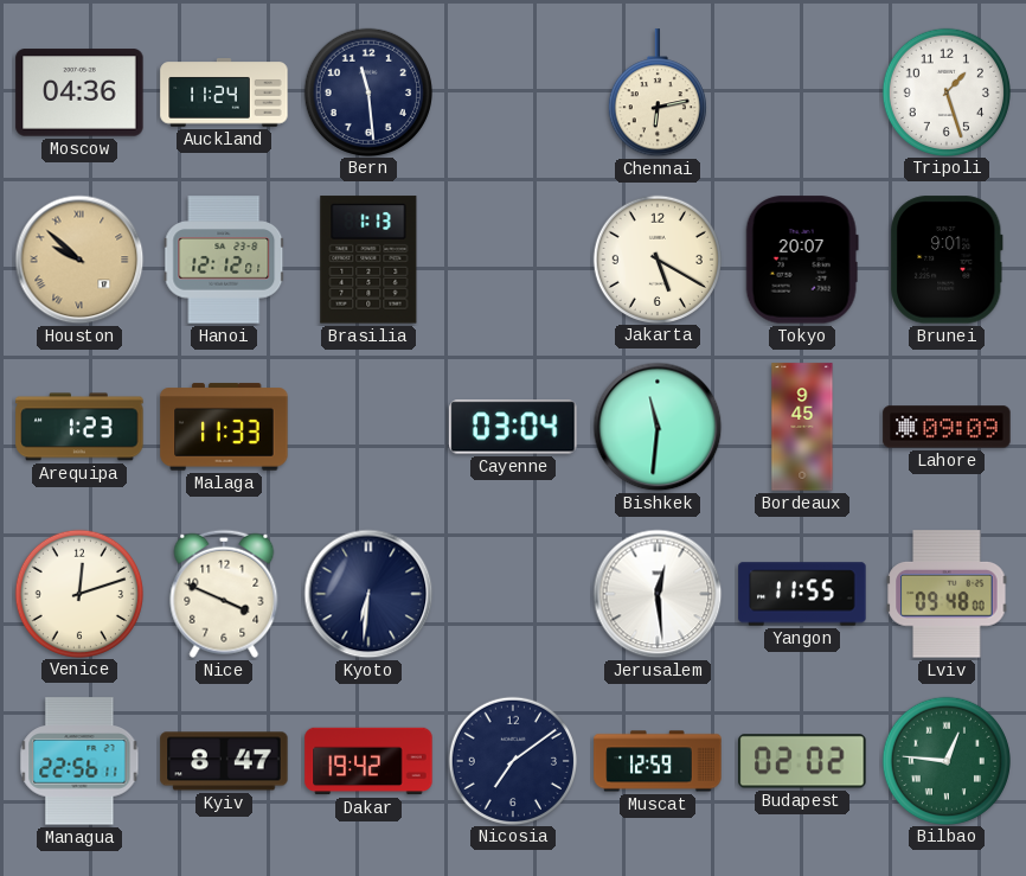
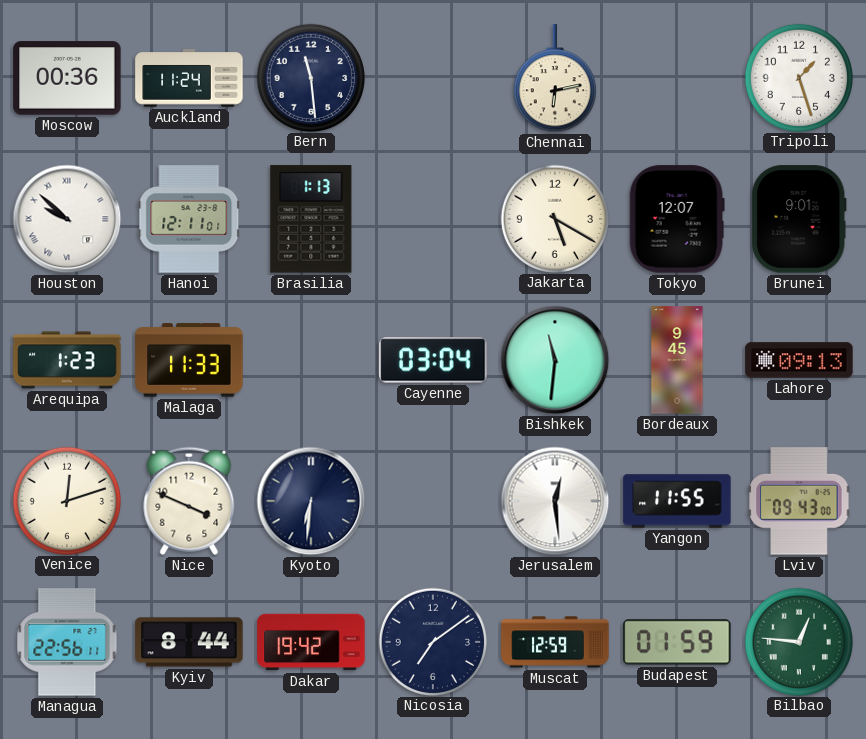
Moscow: 04:36 -> 00:36 (67, 78)
Houston dial: champagne -> white (67, 219)
Hanoi: 12:12 -> 12:11 (189, 219)
Tokyo: 20:07 -> 12:07 (677, 219)
Lahore: 09:09 -> 09:13 (799, 360)
Lviv: 09:48 -> 09:43 (799, 501)
Kyiv: 8:47 -> 8:44 (189, 642)
Budapest: 02:02 -> 01:59 (677, 642)
